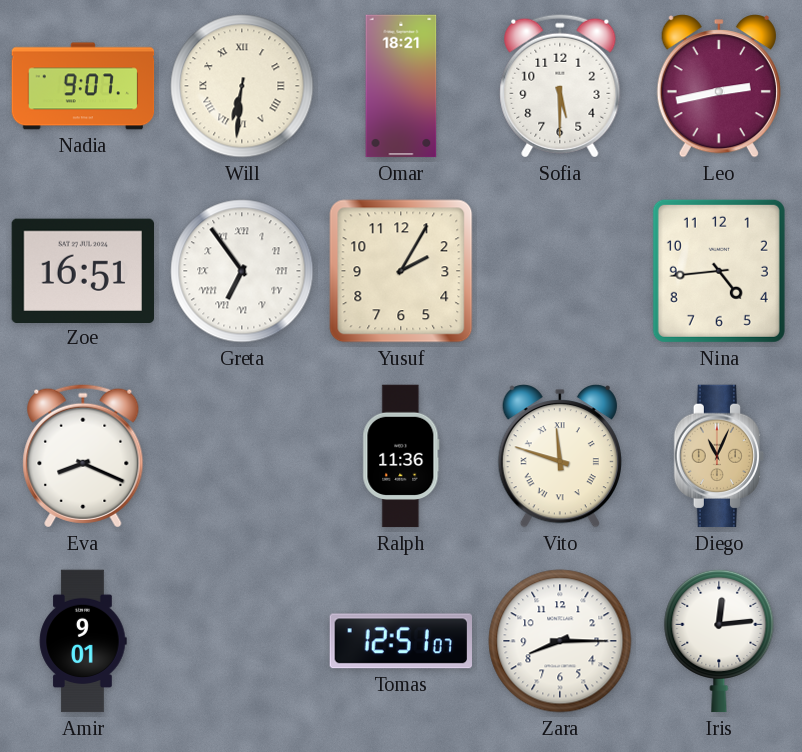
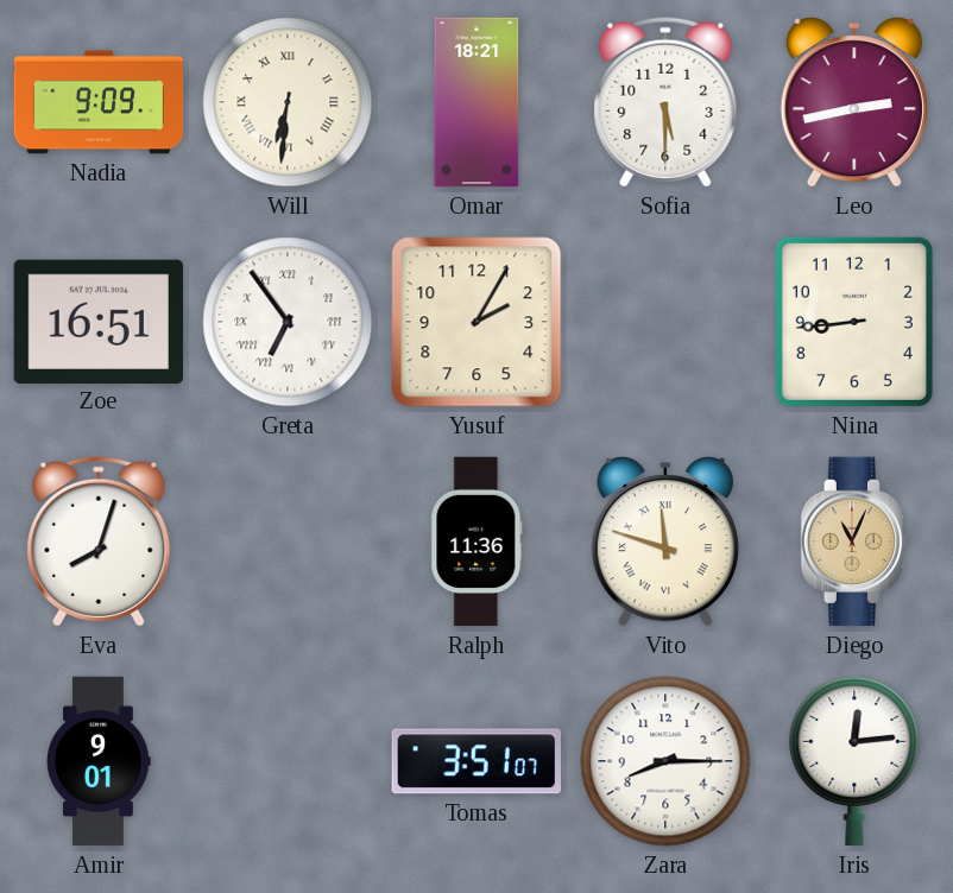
Nadia: 9:07 -> 9:09 (99, 102)
Nina: 4:44 -> 8:44 (854, 322)
Eva: 8:19 -> 8:03 (99, 541)
Tomas: 12:51 -> 3:51 (475, 761)
